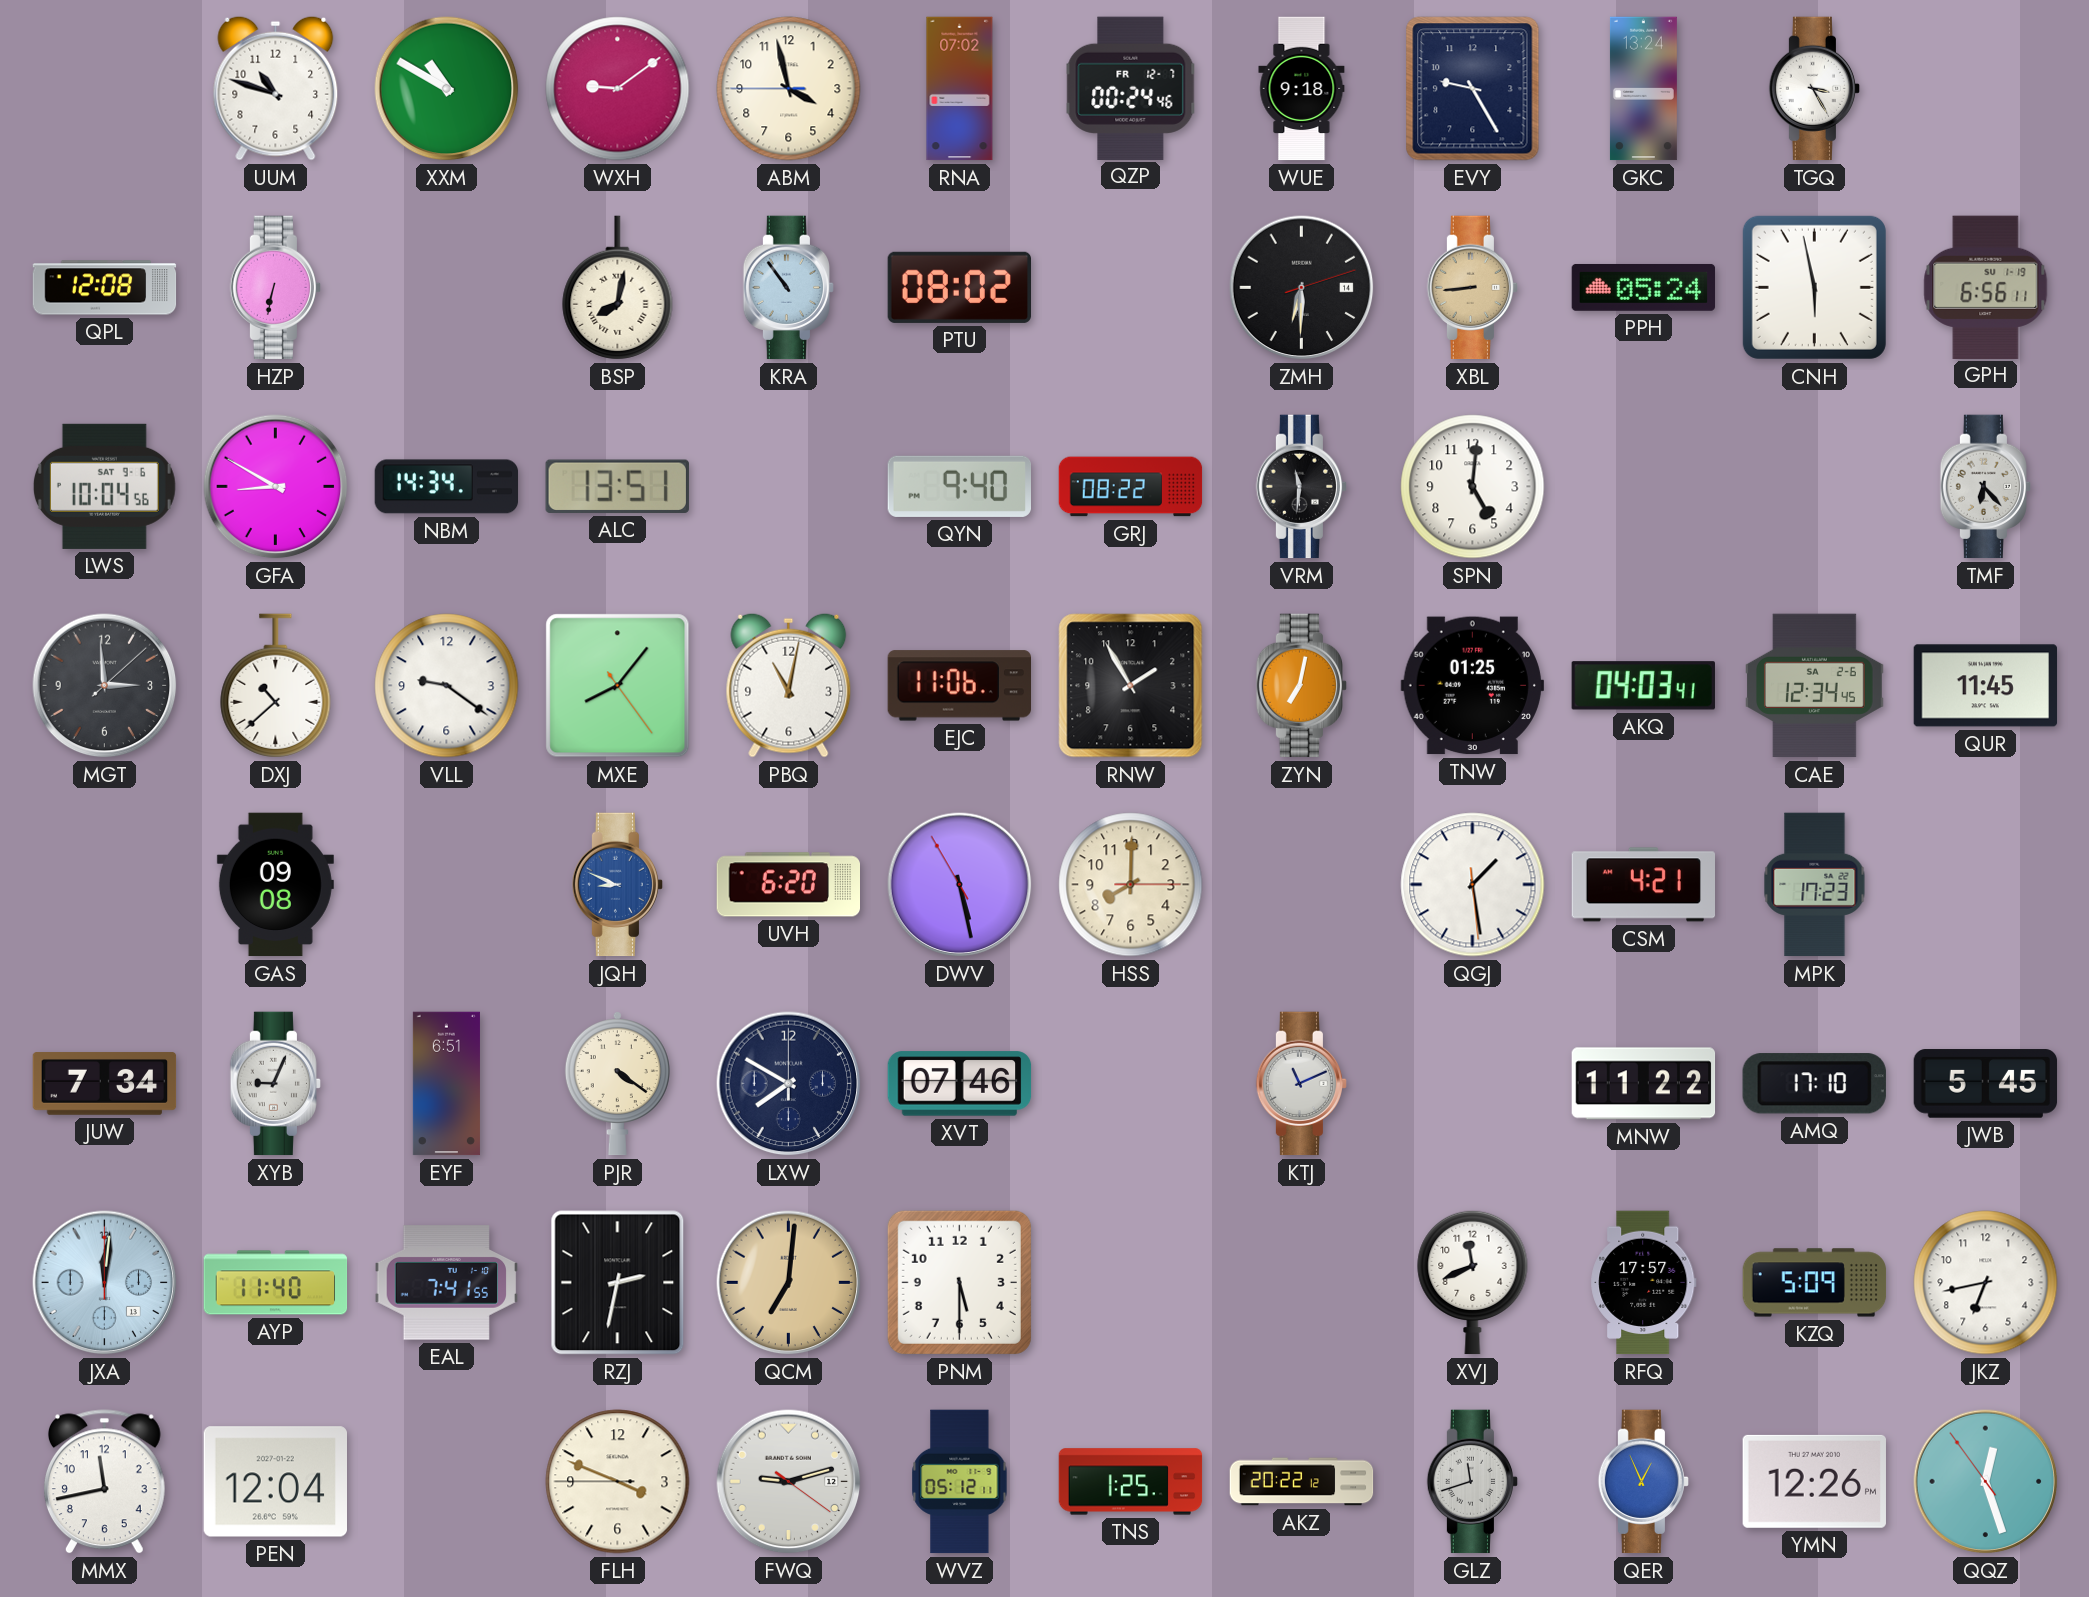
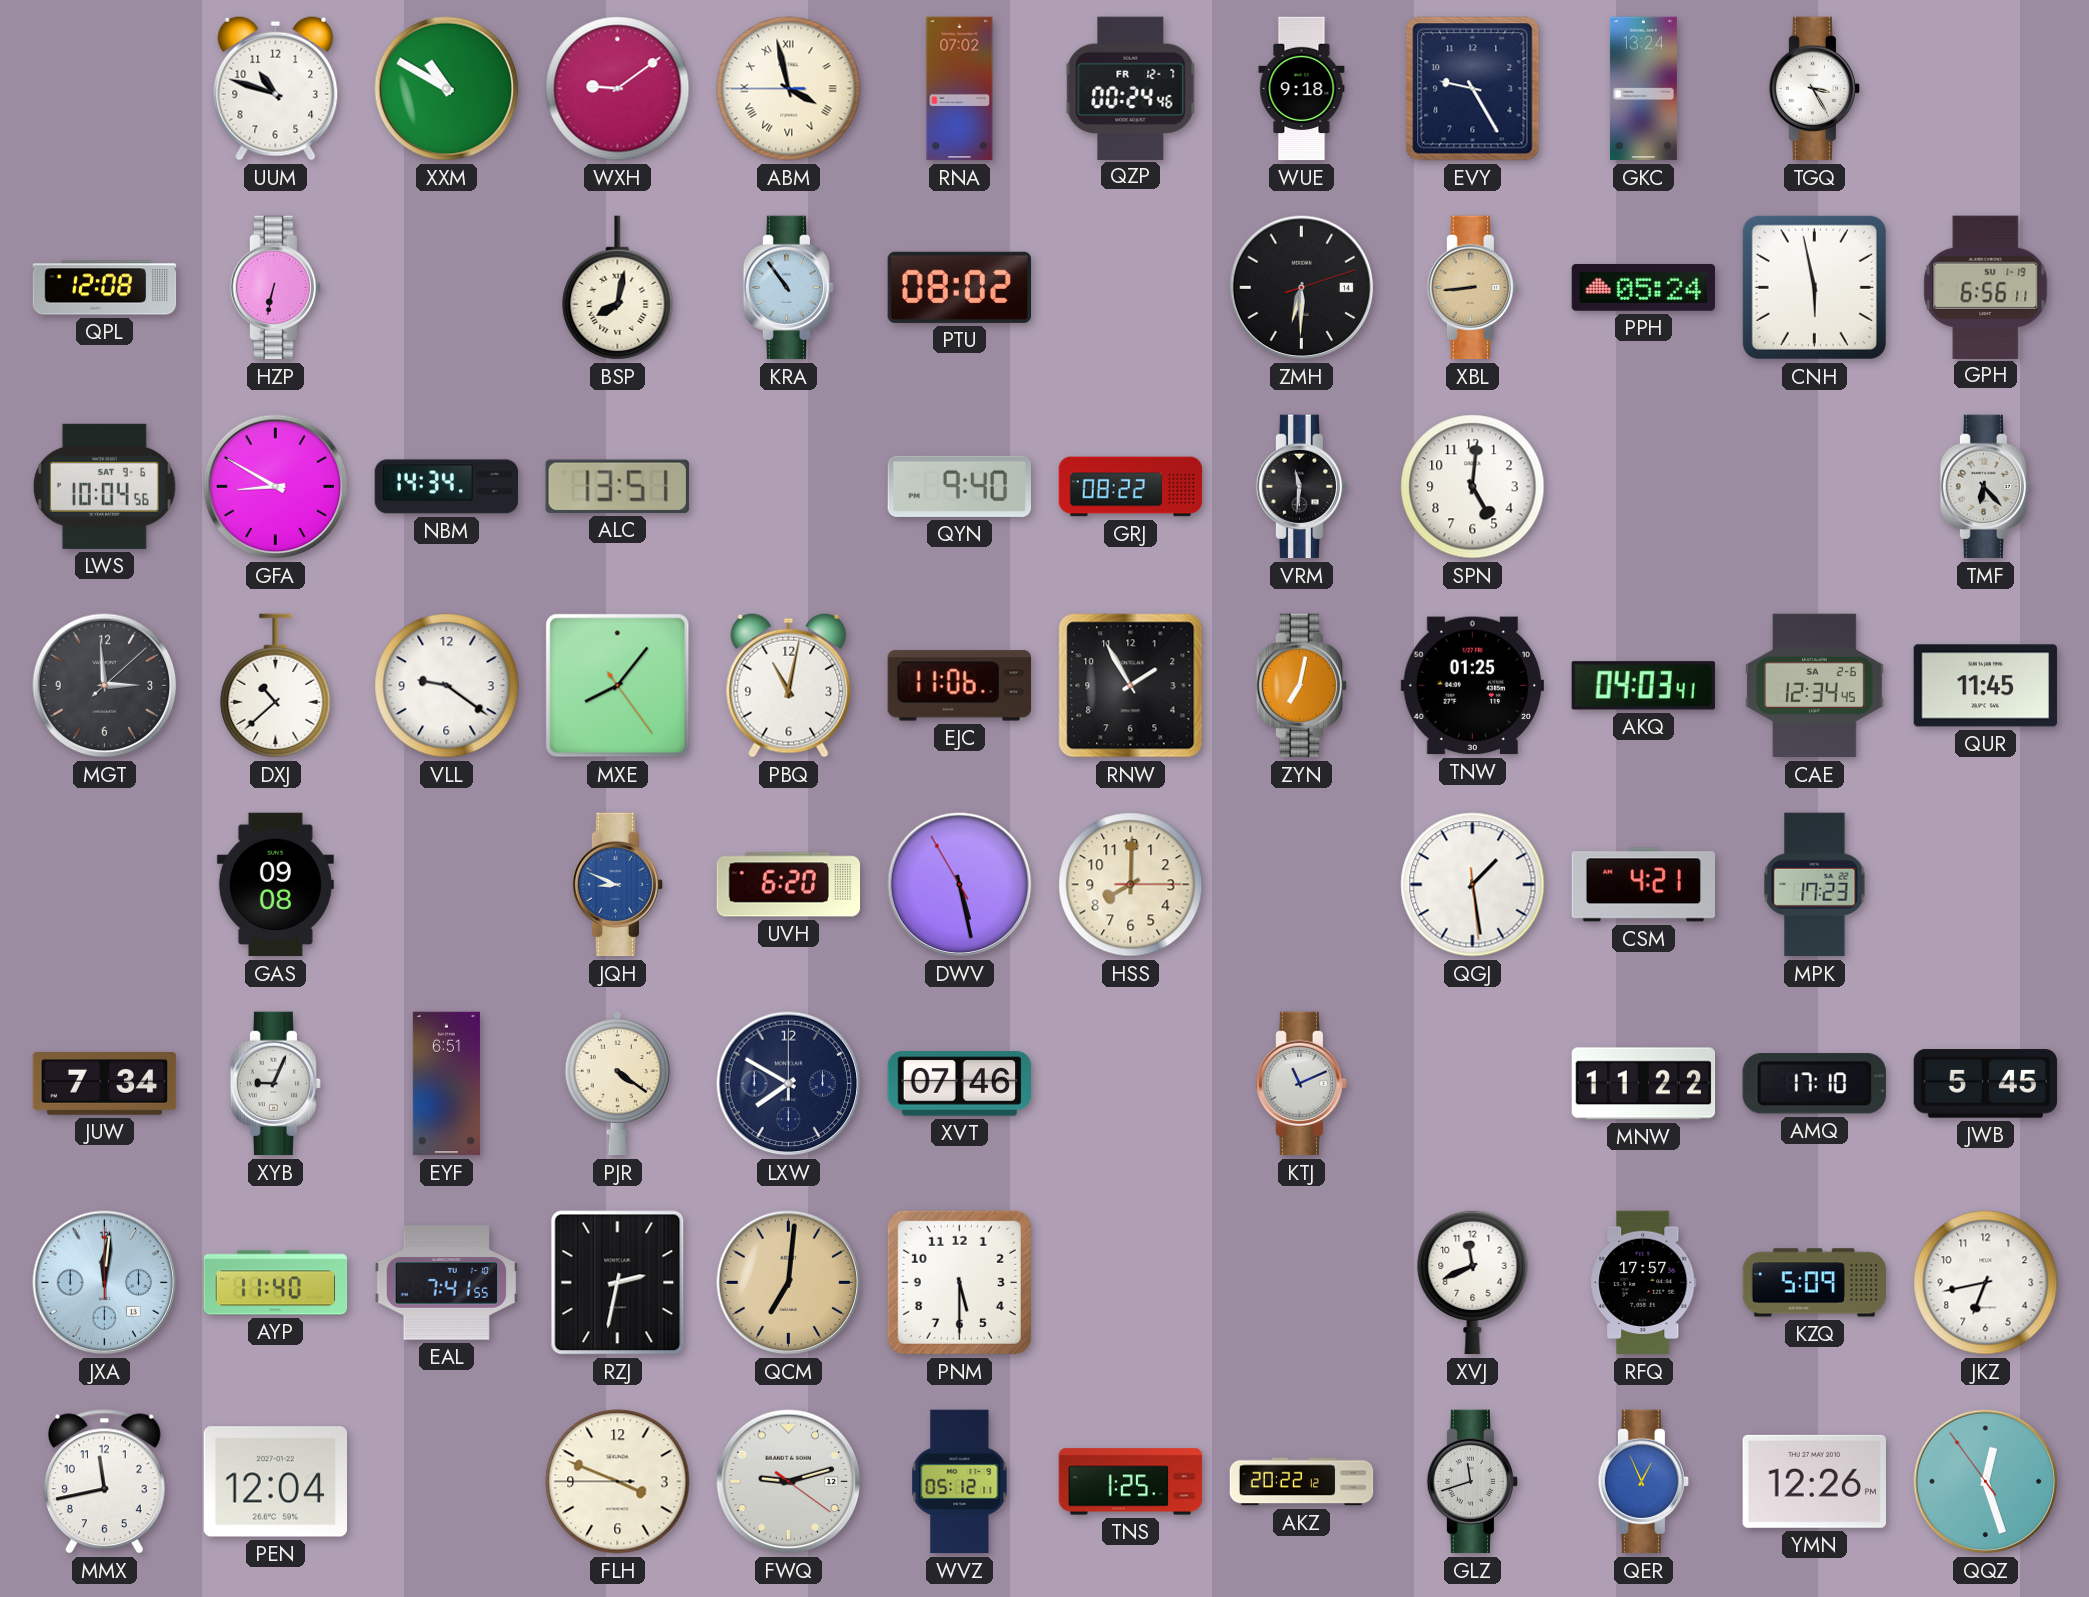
ABM numerals: Arabic -> Roman (789, 89)
